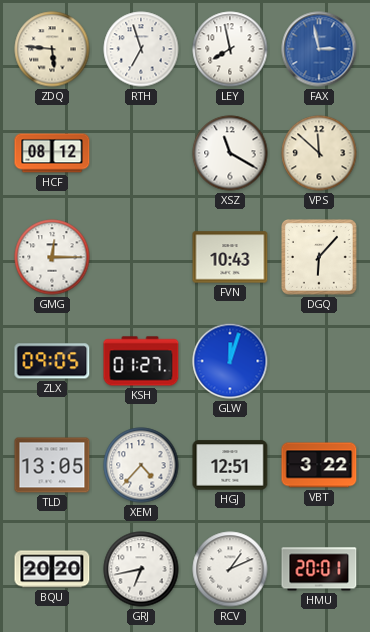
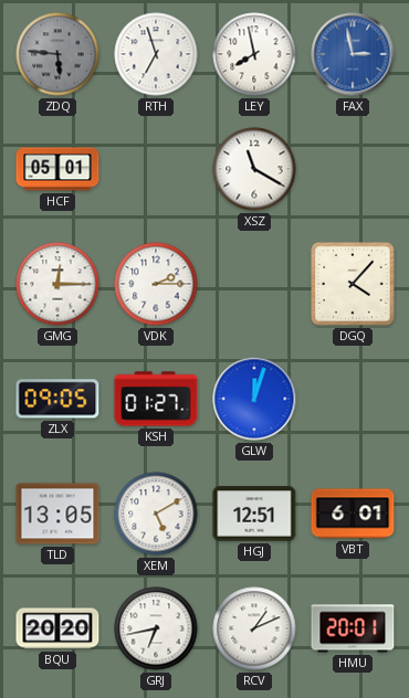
ZDQ dial: cream -> grey (57, 54)
HCF: 08:12 -> 05:01 (57, 169)
VPS: 11:52 -> none (319, 153)
VDK: none -> 2:15 (156, 284)
FVN: 10:43 -> none (230, 257)
DGQ: 6:07 -> 4:07 (354, 285)
XEM: 4:37 -> 5:10 (156, 514)
VBT: 3:22 -> 6:01 (353, 514)
